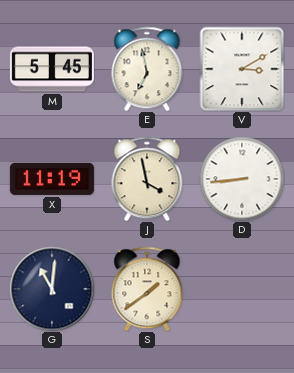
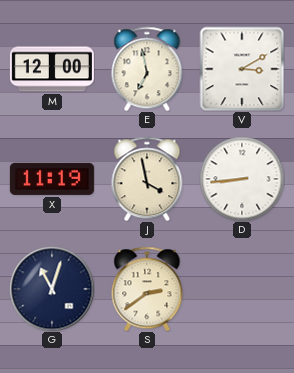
M: 5:45 -> 12:00 (52, 69)
G: 11:01 -> 11:03 (52, 289)
S: 1:39 -> 2:39 (147, 289)
